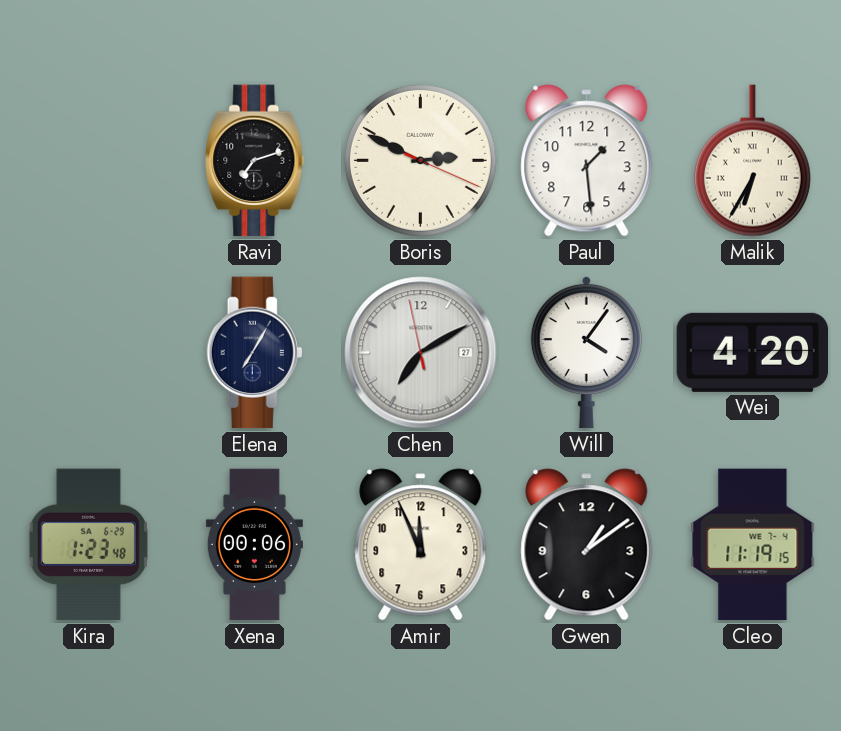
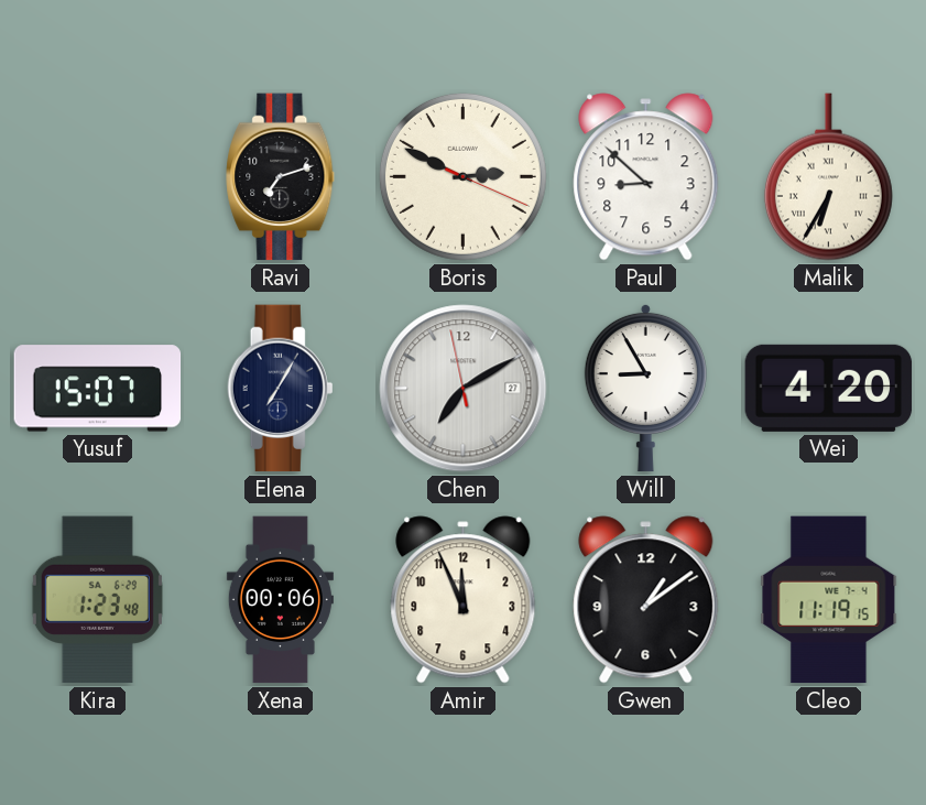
Paul: 1:29 -> 8:52 (646, 177)
Yusuf: none -> 15:07 (98, 389)
Will: 4:06 -> 8:55 (645, 388)
